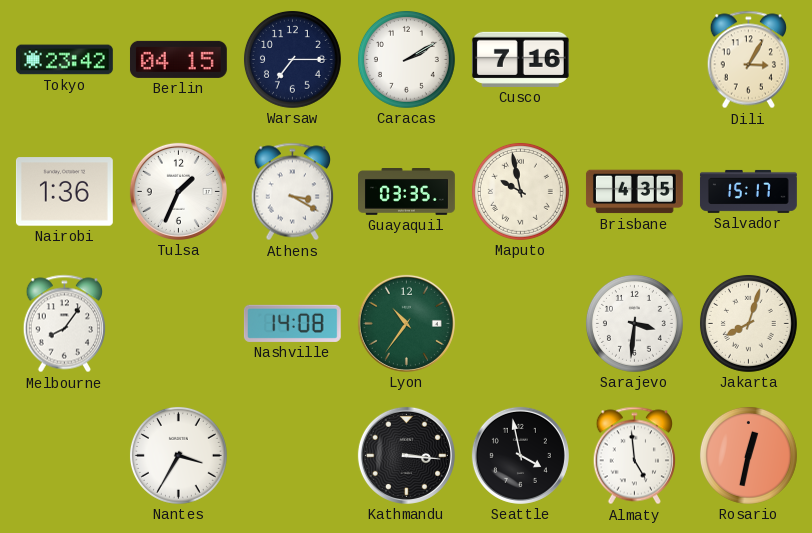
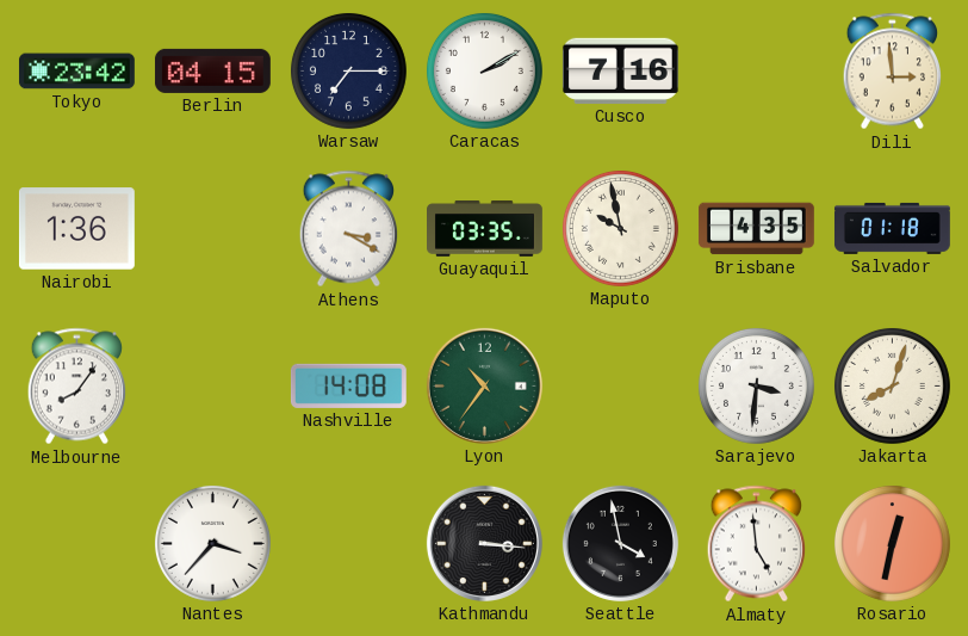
Dili: 3:05 -> 2:59 (892, 72)
Tulsa: 1:34 -> none (178, 191)
Salvador: 15:17 -> 01:18 (892, 228)
Nantes: 3:35 -> 3:37 (212, 543)
